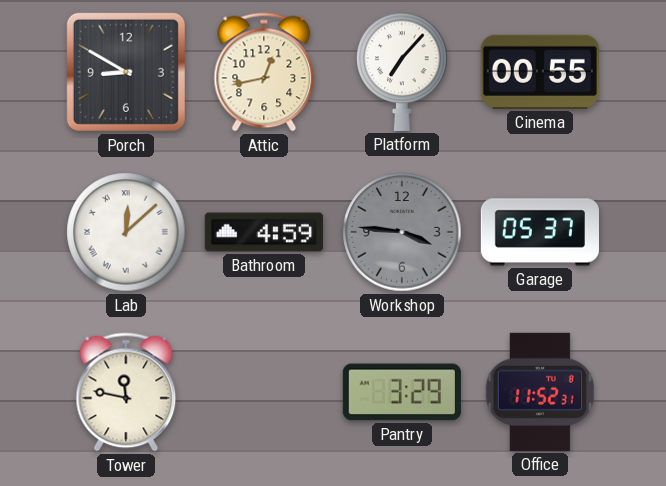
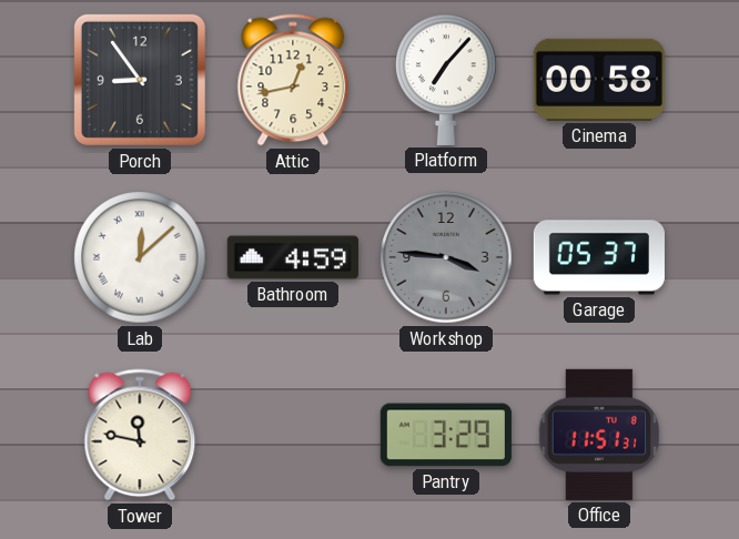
Porch: 8:50 -> 8:54 (140, 80)
Cinema: 00:55 -> 00:58 (599, 80)
Office: 11:52 -> 11:51 (599, 435)
